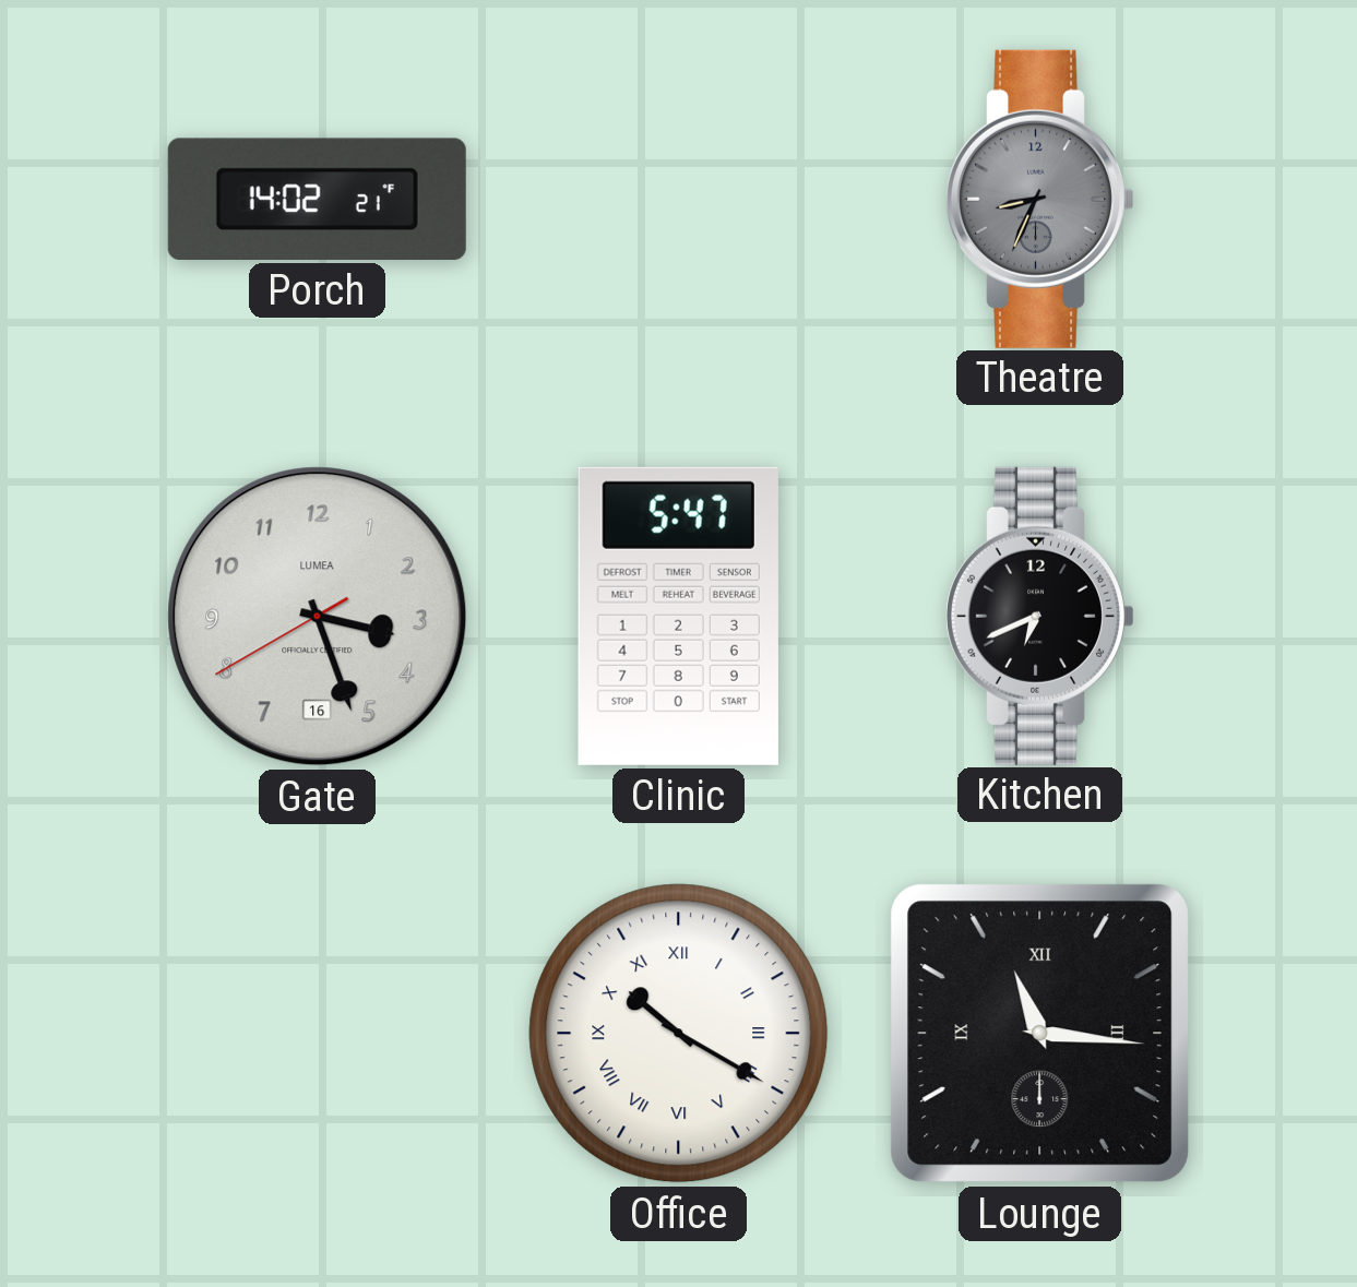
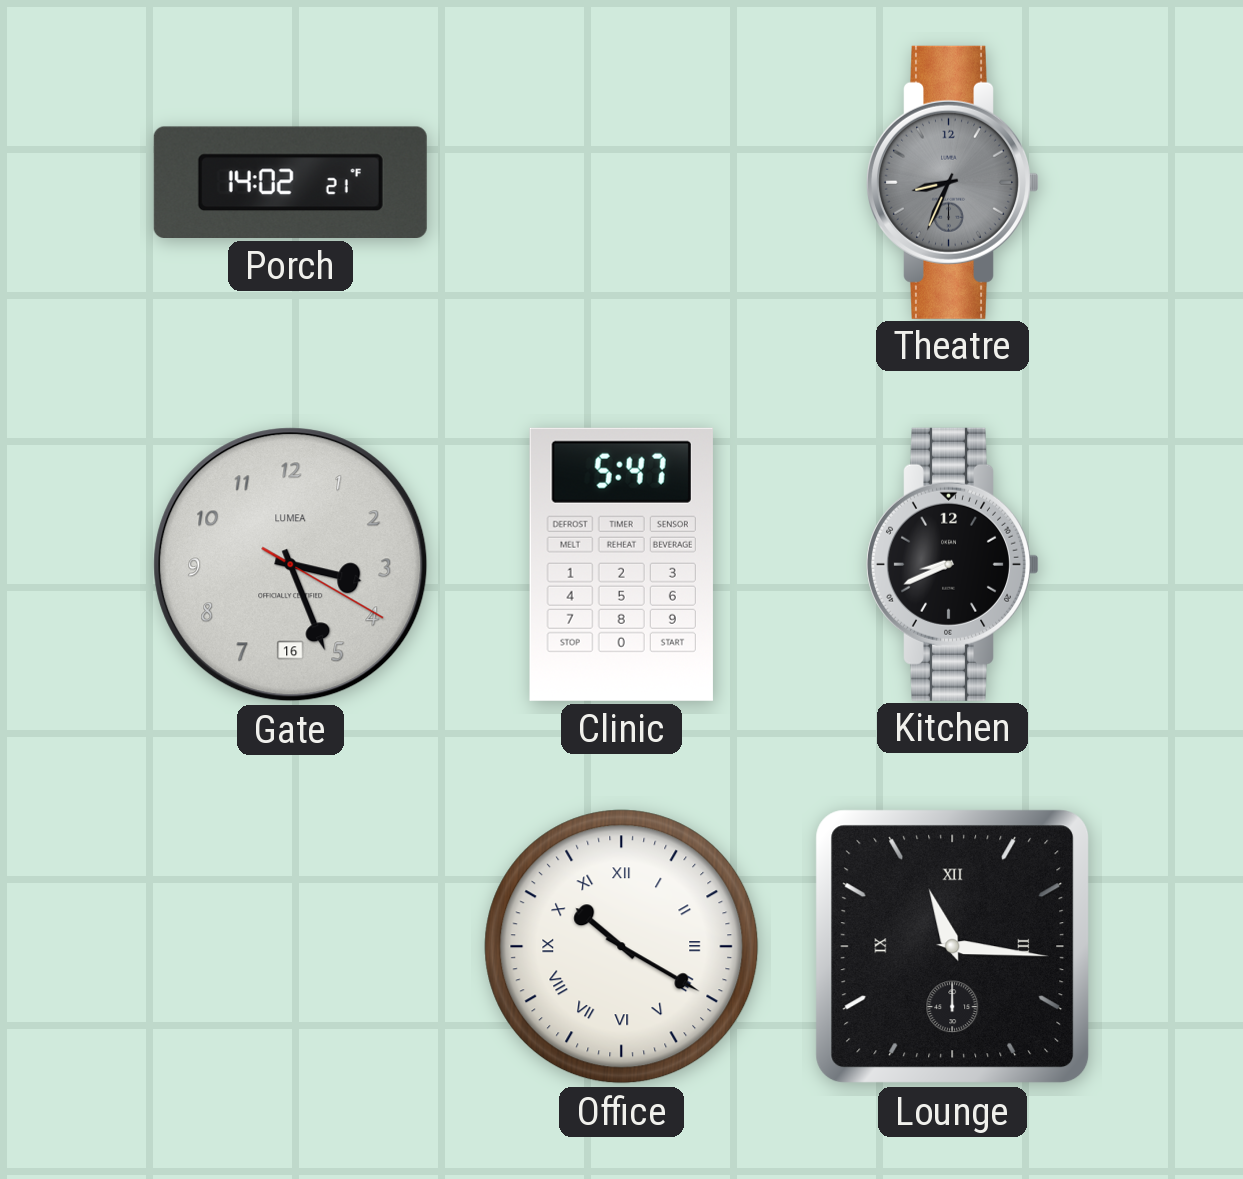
Gate: 3:26:40 -> 3:26:20 (291, 565)
Kitchen: 6:41 -> 8:41 (953, 564)
